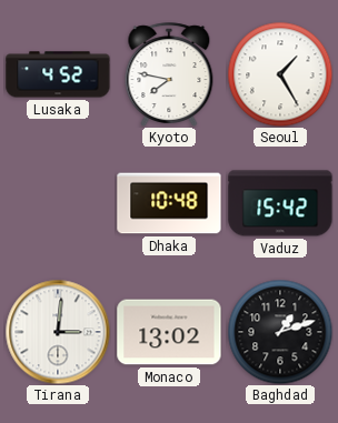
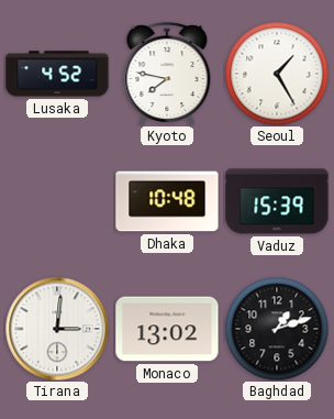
Vaduz: 15:42 -> 15:39 (277, 201)
